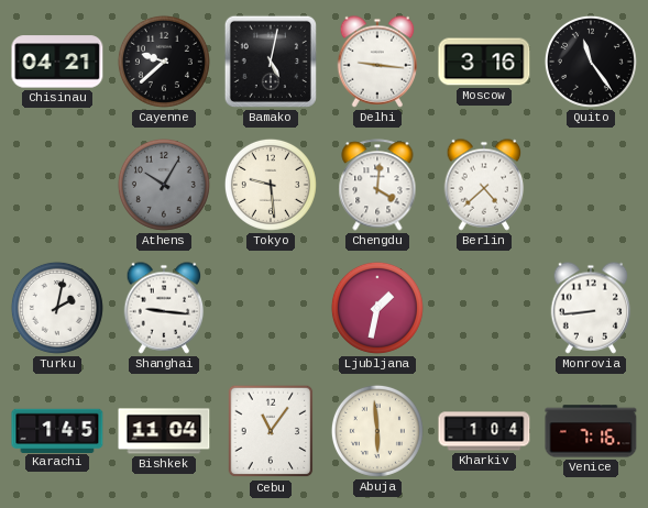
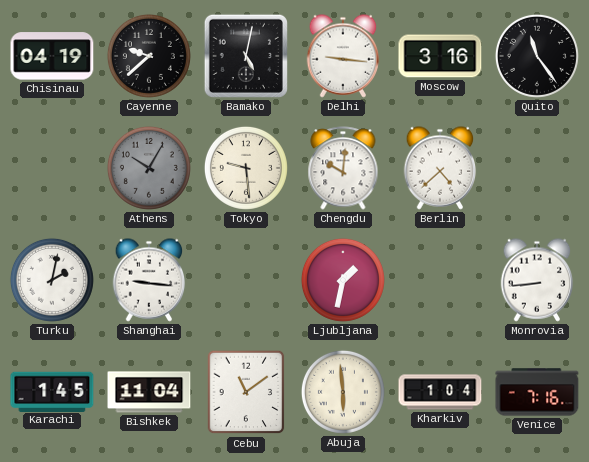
Chisinau: 04:21 -> 04:19 (52, 56)
Chengdu: 4:01 -> 10:01 (343, 168)
Cebu: 11:06 -> 11:09 (246, 392)
